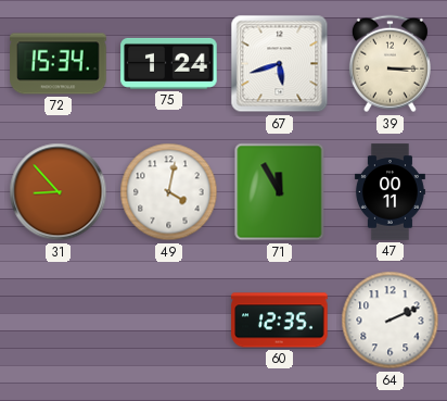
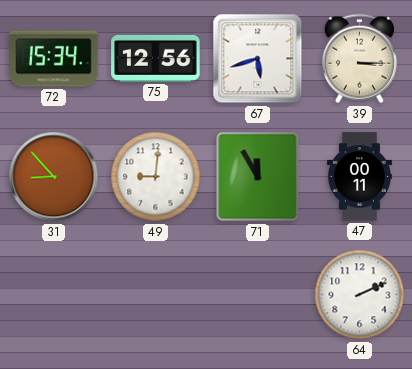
75: 1:24 -> 12:56 (156, 58)
49: 4:02 -> 9:01 (156, 177)
60: 12:35 -> none (280, 321)
